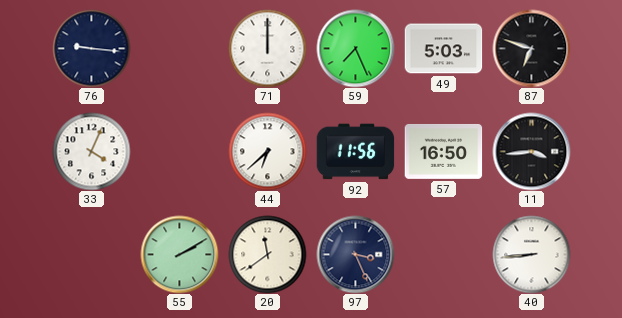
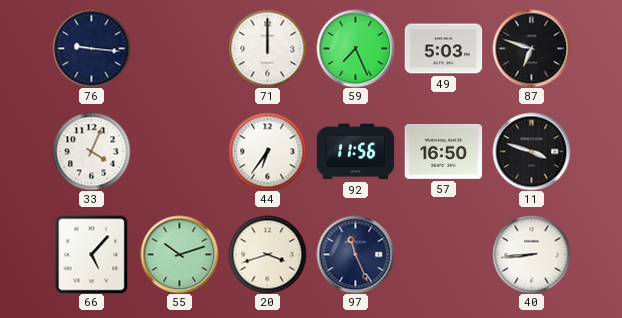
44: 6:38 -> 6:36 (267, 151)
11: 3:44 -> 3:48 (531, 151)
66: none -> 5:07 (92, 254)
55: 2:10 -> 10:12 (179, 254)
20: 11:39 -> 3:42 (267, 254)
97: 3:26 -> 11:26 (355, 254)
